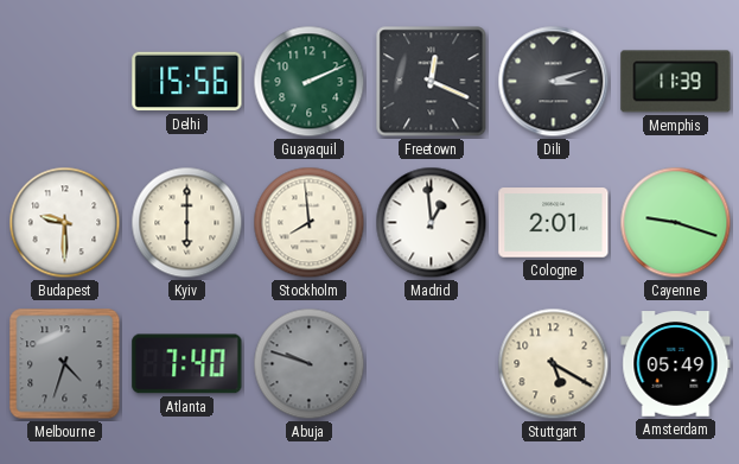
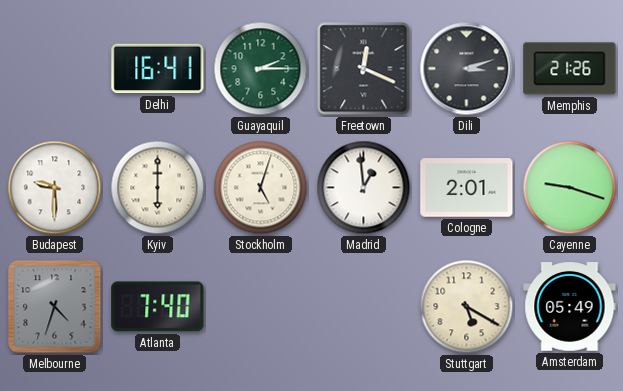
Delhi: 15:56 -> 16:41 (158, 69)
Guayaquil: 2:11 -> 2:15 (261, 69)
Memphis: 11:39 -> 21:26 (570, 69)
Stockholm: 7:59 -> 5:03 (261, 188)
Abuja: 9:48 -> none (310, 364)
